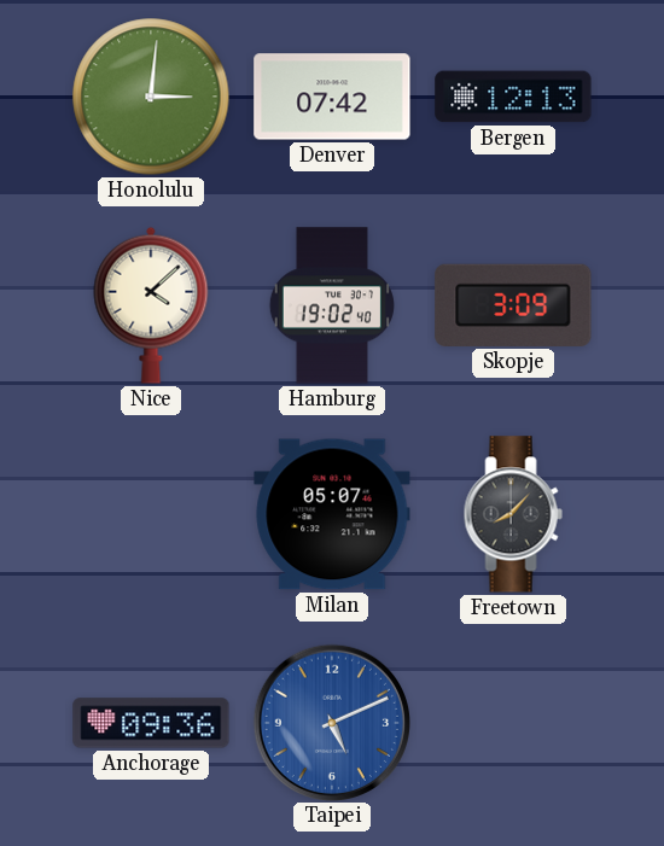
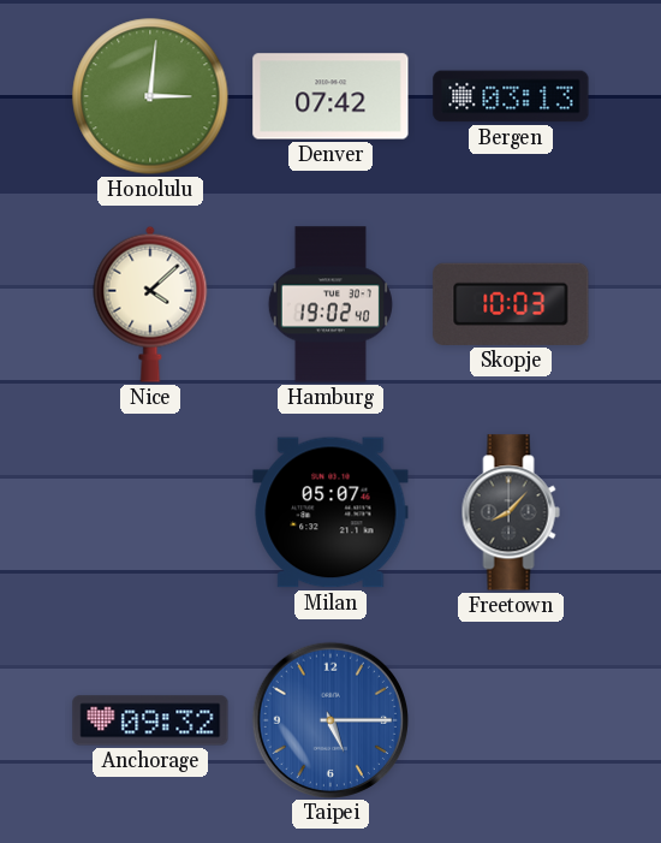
Bergen: 12:13 -> 03:13 (511, 96)
Skopje: 3:09 -> 10:03 (511, 304)
Anchorage: 09:36 -> 09:32 (150, 720)
Taipei: 5:11 -> 5:15 (329, 719)
